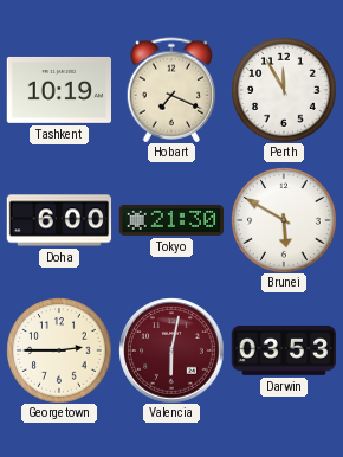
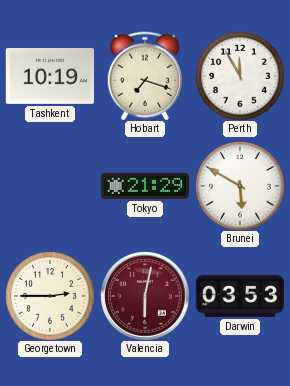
Hobart: 7:19 -> 7:18 (145, 76)
Doha: 6:00 -> none (59, 220)
Tokyo: 21:30 -> 21:29 (144, 186)
